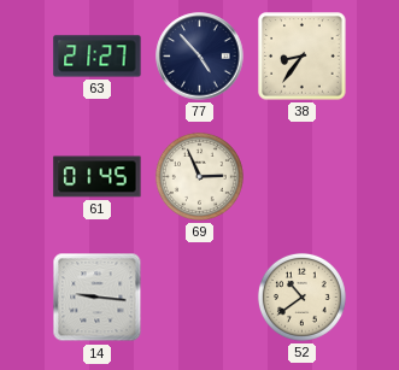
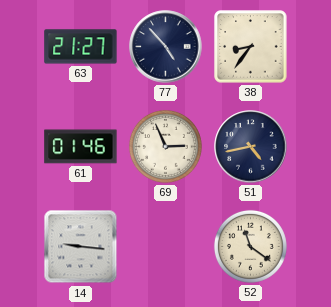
61: 01:45 -> 01:46 (81, 147)
51: none -> 4:43 (251, 147)
52: 10:39 -> 11:21 (250, 246)
